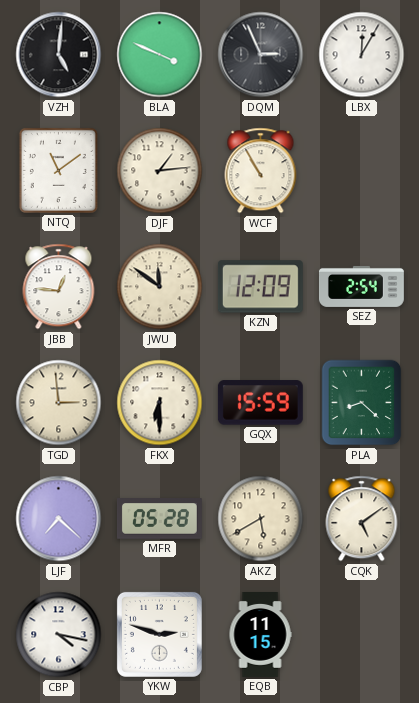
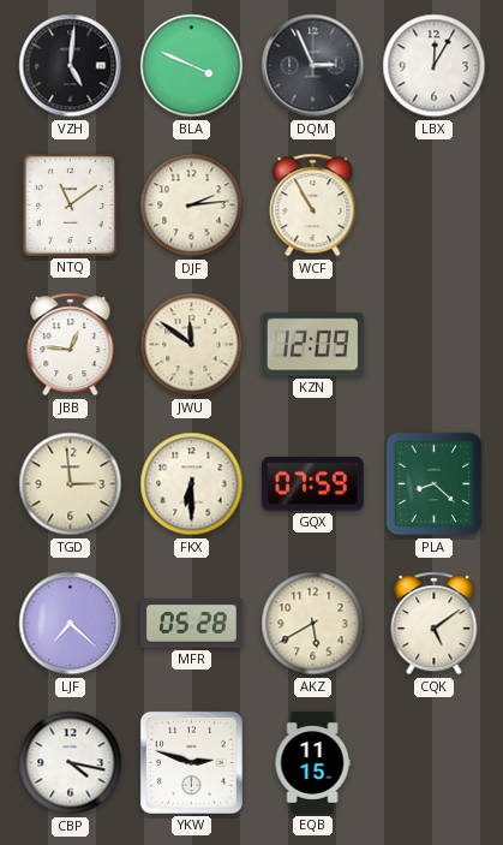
DJF: 1:14 -> 2:14 (192, 206)
SEZ: 2:54 -> none (361, 286)
GQX: 15:59 -> 07:59 (312, 484)
